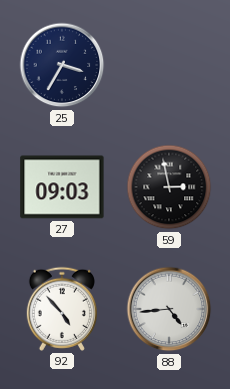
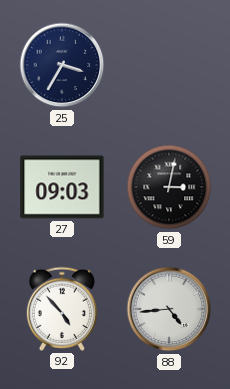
59: 2:58 -> 3:02 (169, 187)
